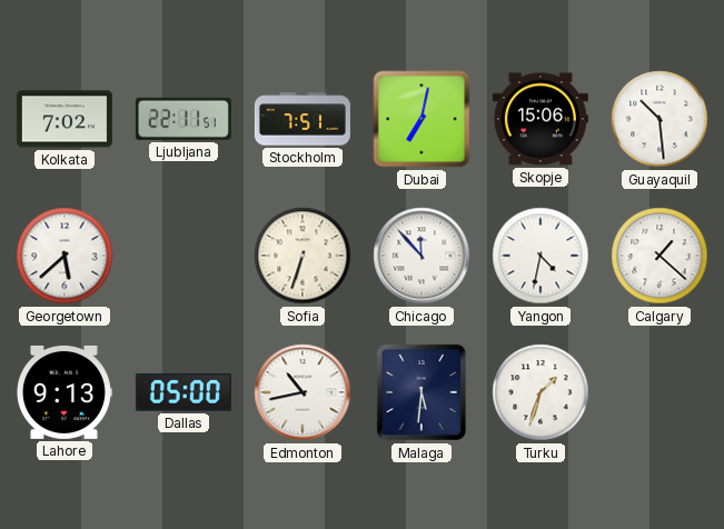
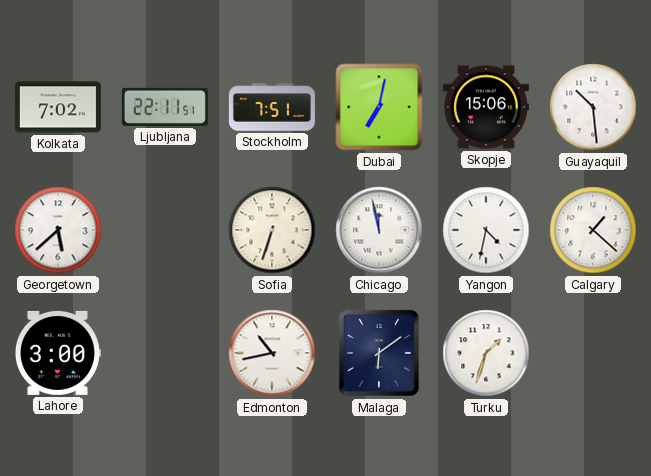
Chicago: 11:53 -> 11:58 (379, 230)
Lahore: 9:13 -> 3:00 (57, 353)
Dallas: 05:00 -> none (184, 392)
Malaga: 5:31 -> 6:09 (379, 353)
